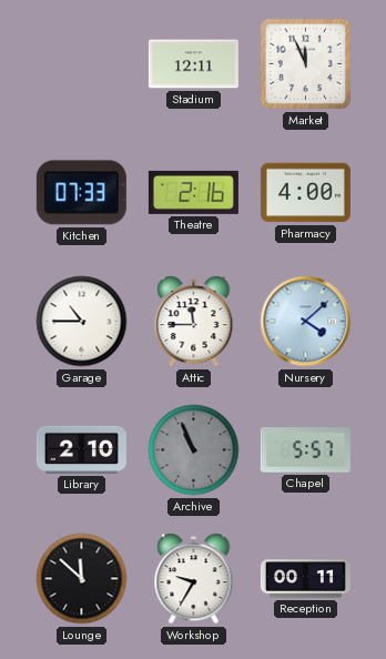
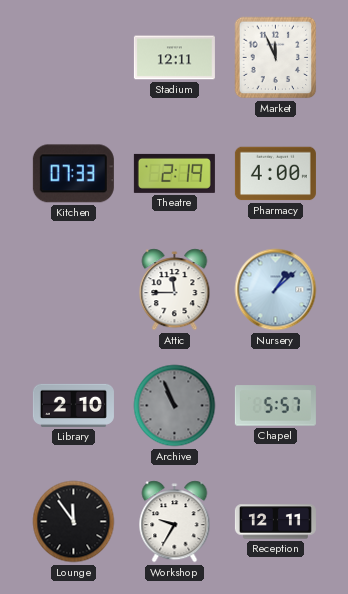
Theatre: 2:16 -> 2:19 (174, 173)
Garage: 10:45 -> none (82, 322)
Nursery: 4:08 -> 1:08 (276, 290)
Lounge: 11:52 -> 11:54 (74, 522)
Reception: 00:11 -> 12:11 (275, 522)
